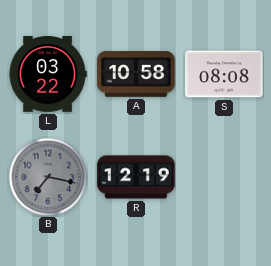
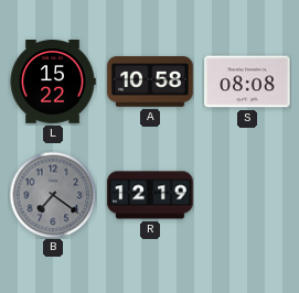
L: 03:22 -> 15:22 (53, 83)
B: 7:17 -> 7:21 (53, 195)
